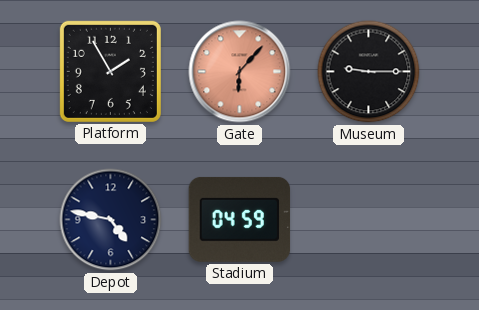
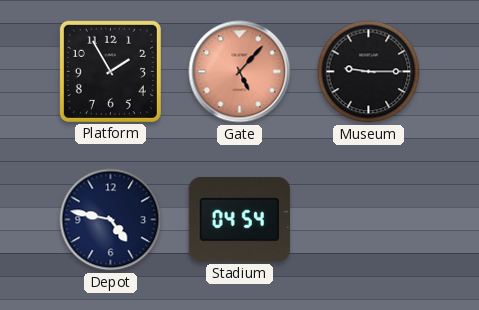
Gate: 6:07 -> 5:07 (240, 72)
Stadium: 04:59 -> 04:54 (240, 219)
